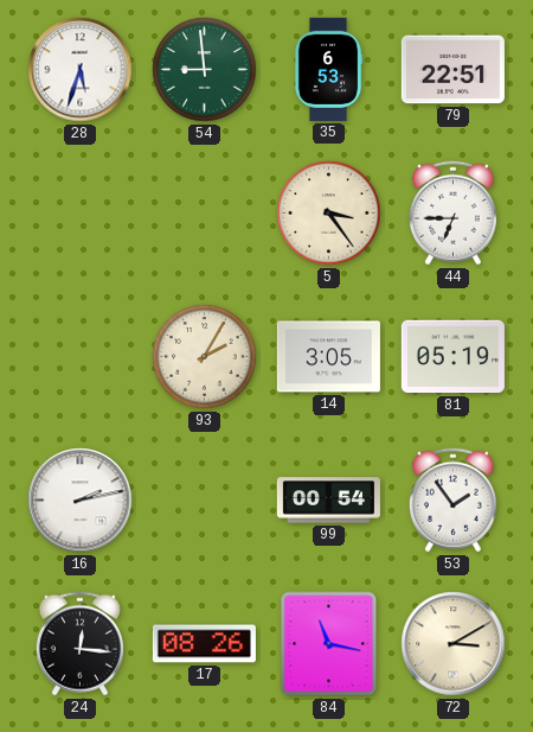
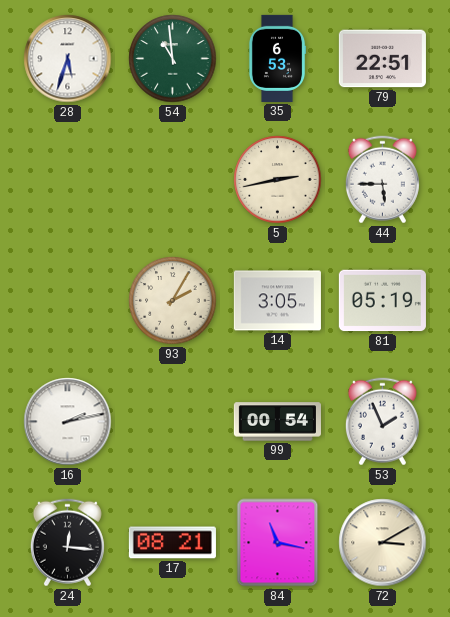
54: 8:59 -> 10:59 (173, 59)
5: 3:24 -> 2:43 (278, 180)
44: 6:45 -> 5:45 (382, 180)
53: 1:54 -> 1:56 (382, 422)
17: 08:26 -> 08:21 (172, 543)
